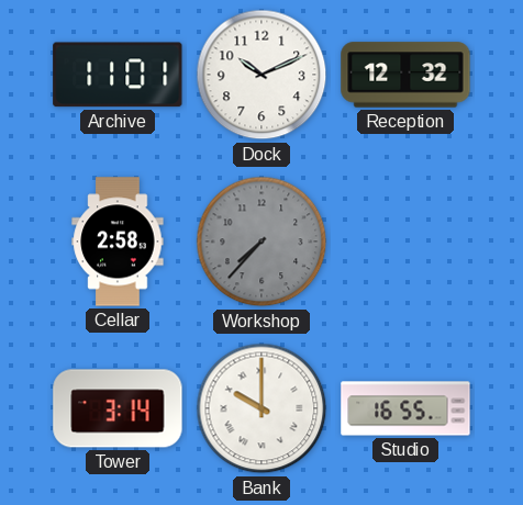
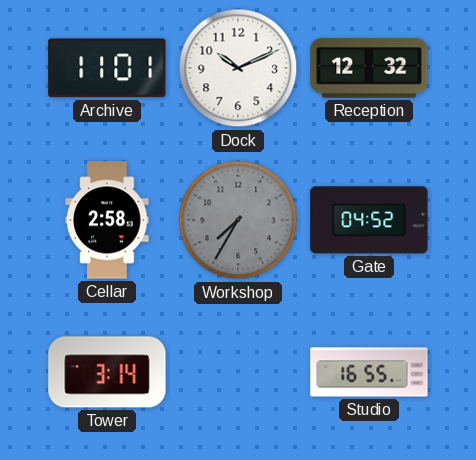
Workshop: 7:37 -> 7:35 (238, 220)
Gate: none -> 04:52 (369, 220)
Bank: 10:00 -> none (261, 408)
